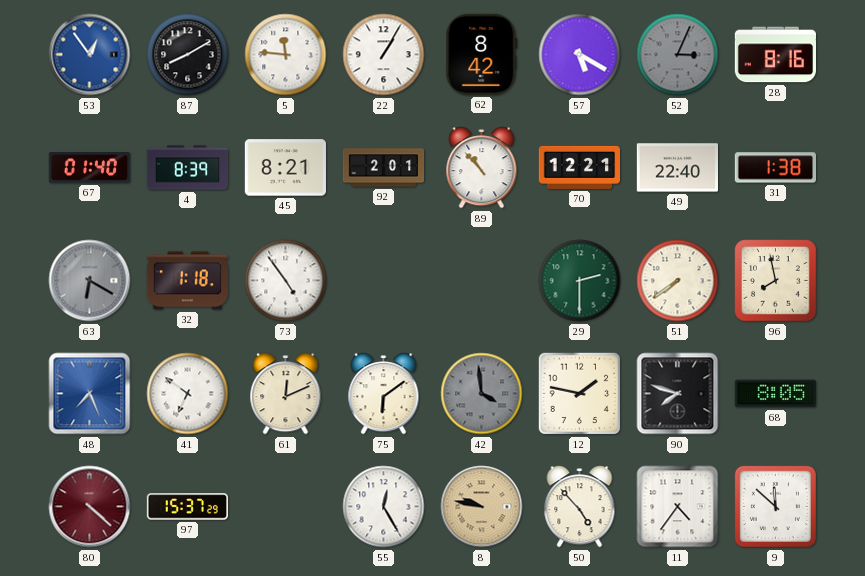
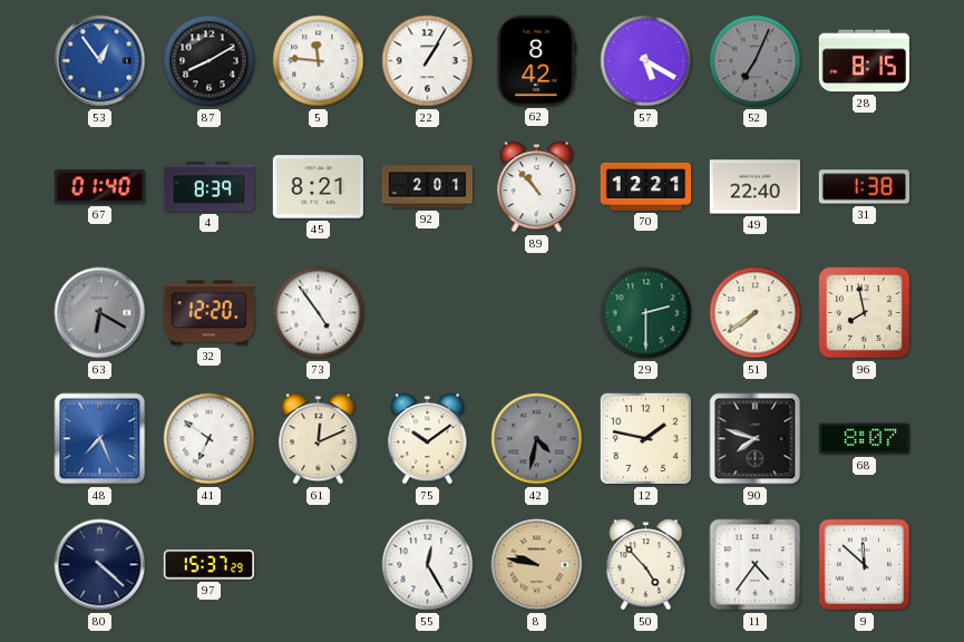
52: 3:04 -> 7:04 (756, 61)
28: 8:16 -> 8:15 (864, 61)
32: 1:18 -> 12:20 (208, 313)
75: 6:09 -> 10:09 (428, 439)
42: 3:59 -> 4:32 (537, 439)
68: 8:05 -> 8:07 (864, 439)
80 dial: burgundy -> navy (100, 565)
